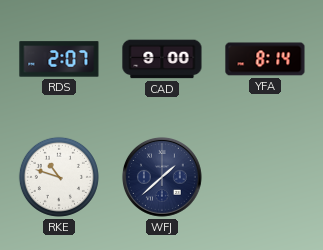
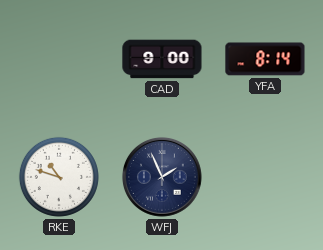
RDS: 2:07 -> none (59, 59)
WFJ: 1:38 -> 1:56 (162, 177)
